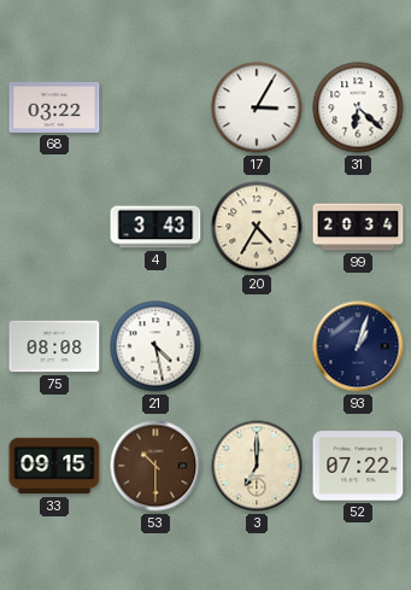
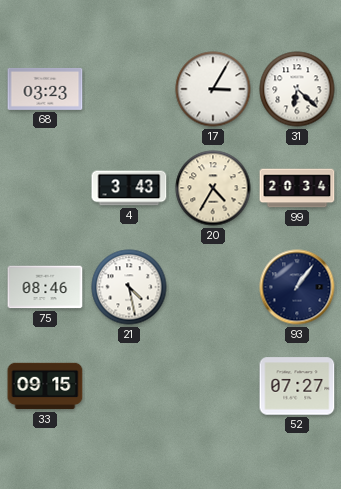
68: 03:22 -> 03:23 (45, 89)
75: 08:08 -> 08:46 (45, 287)
93: 1:03 -> 1:06 (297, 287)
53: 10:30 -> none (155, 466)
3: 7:00 -> none (257, 466)
52: 07:22 -> 07:27 (297, 386)
